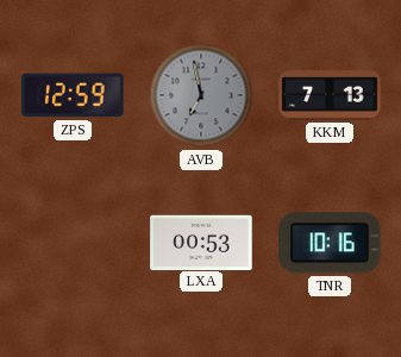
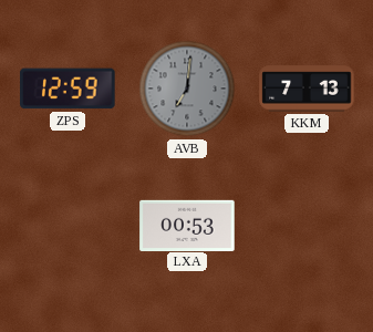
AVB: 6:58 -> 7:01 (187, 89)
TNR: 10:16 -> none (330, 243)
